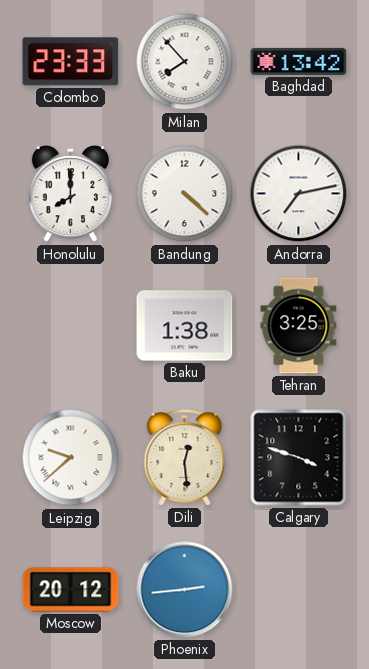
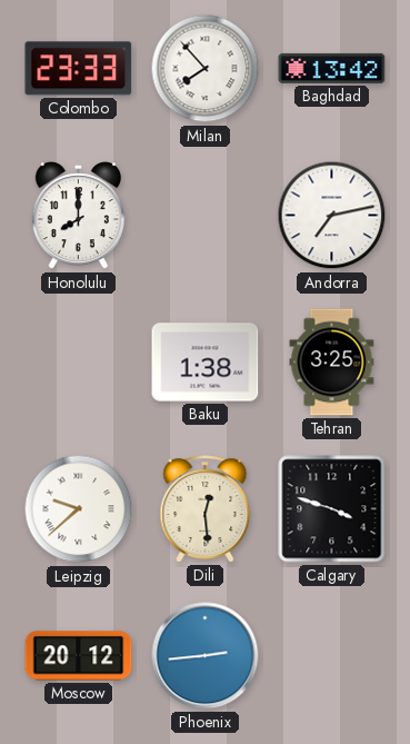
Bandung: 4:22 -> none (185, 194)
